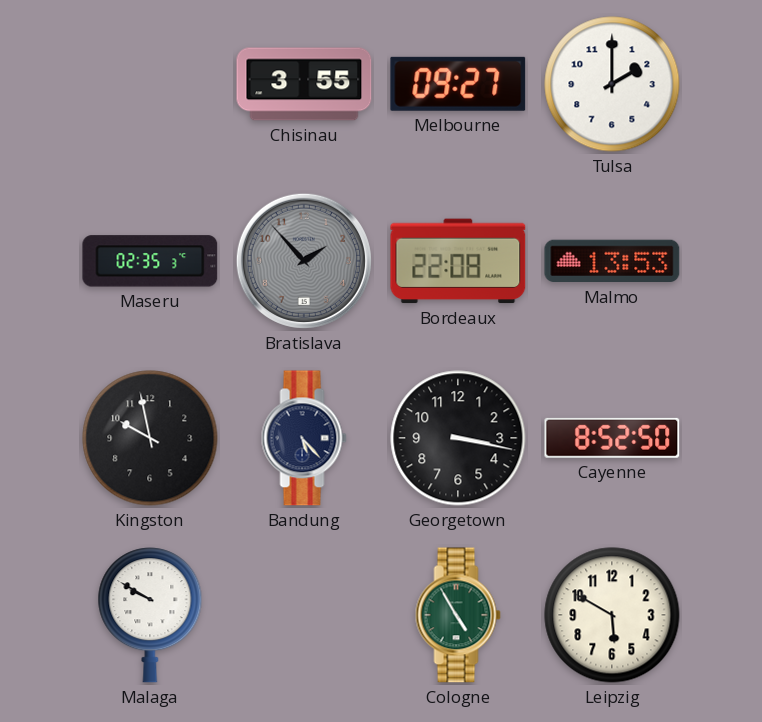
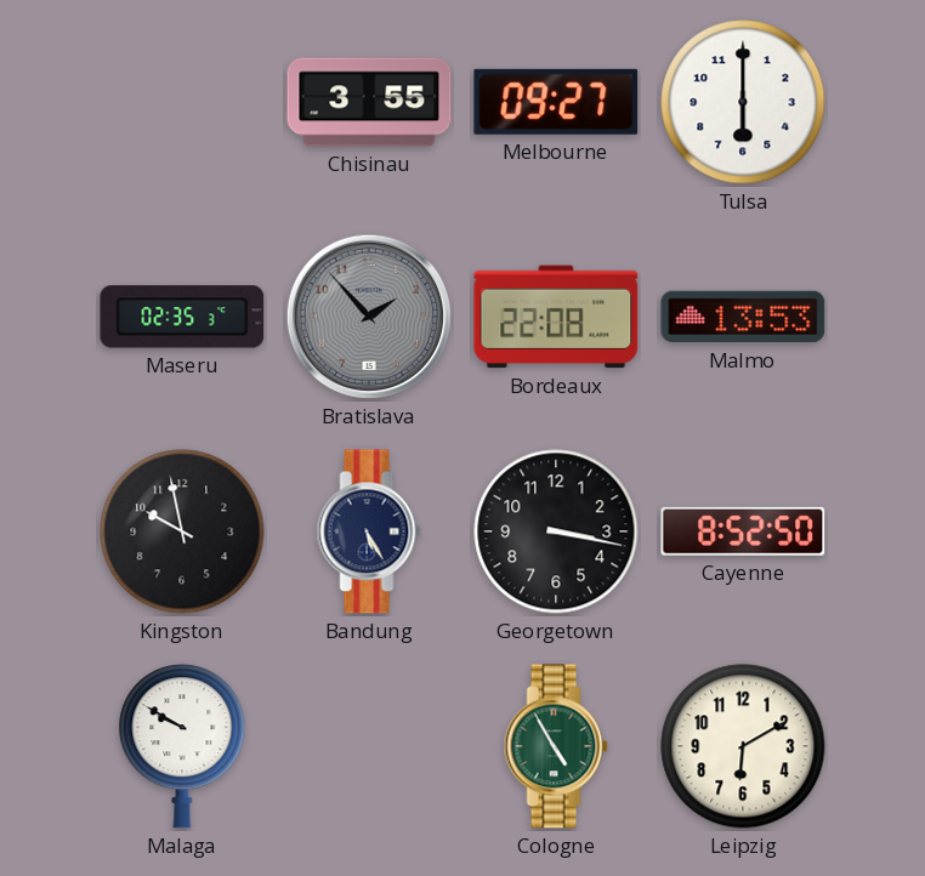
Tulsa: 2:00 -> 6:00 (743, 102)
Bandung: 5:23 -> 5:25 (369, 531)
Leipzig: 5:50 -> 6:10 (743, 746)
